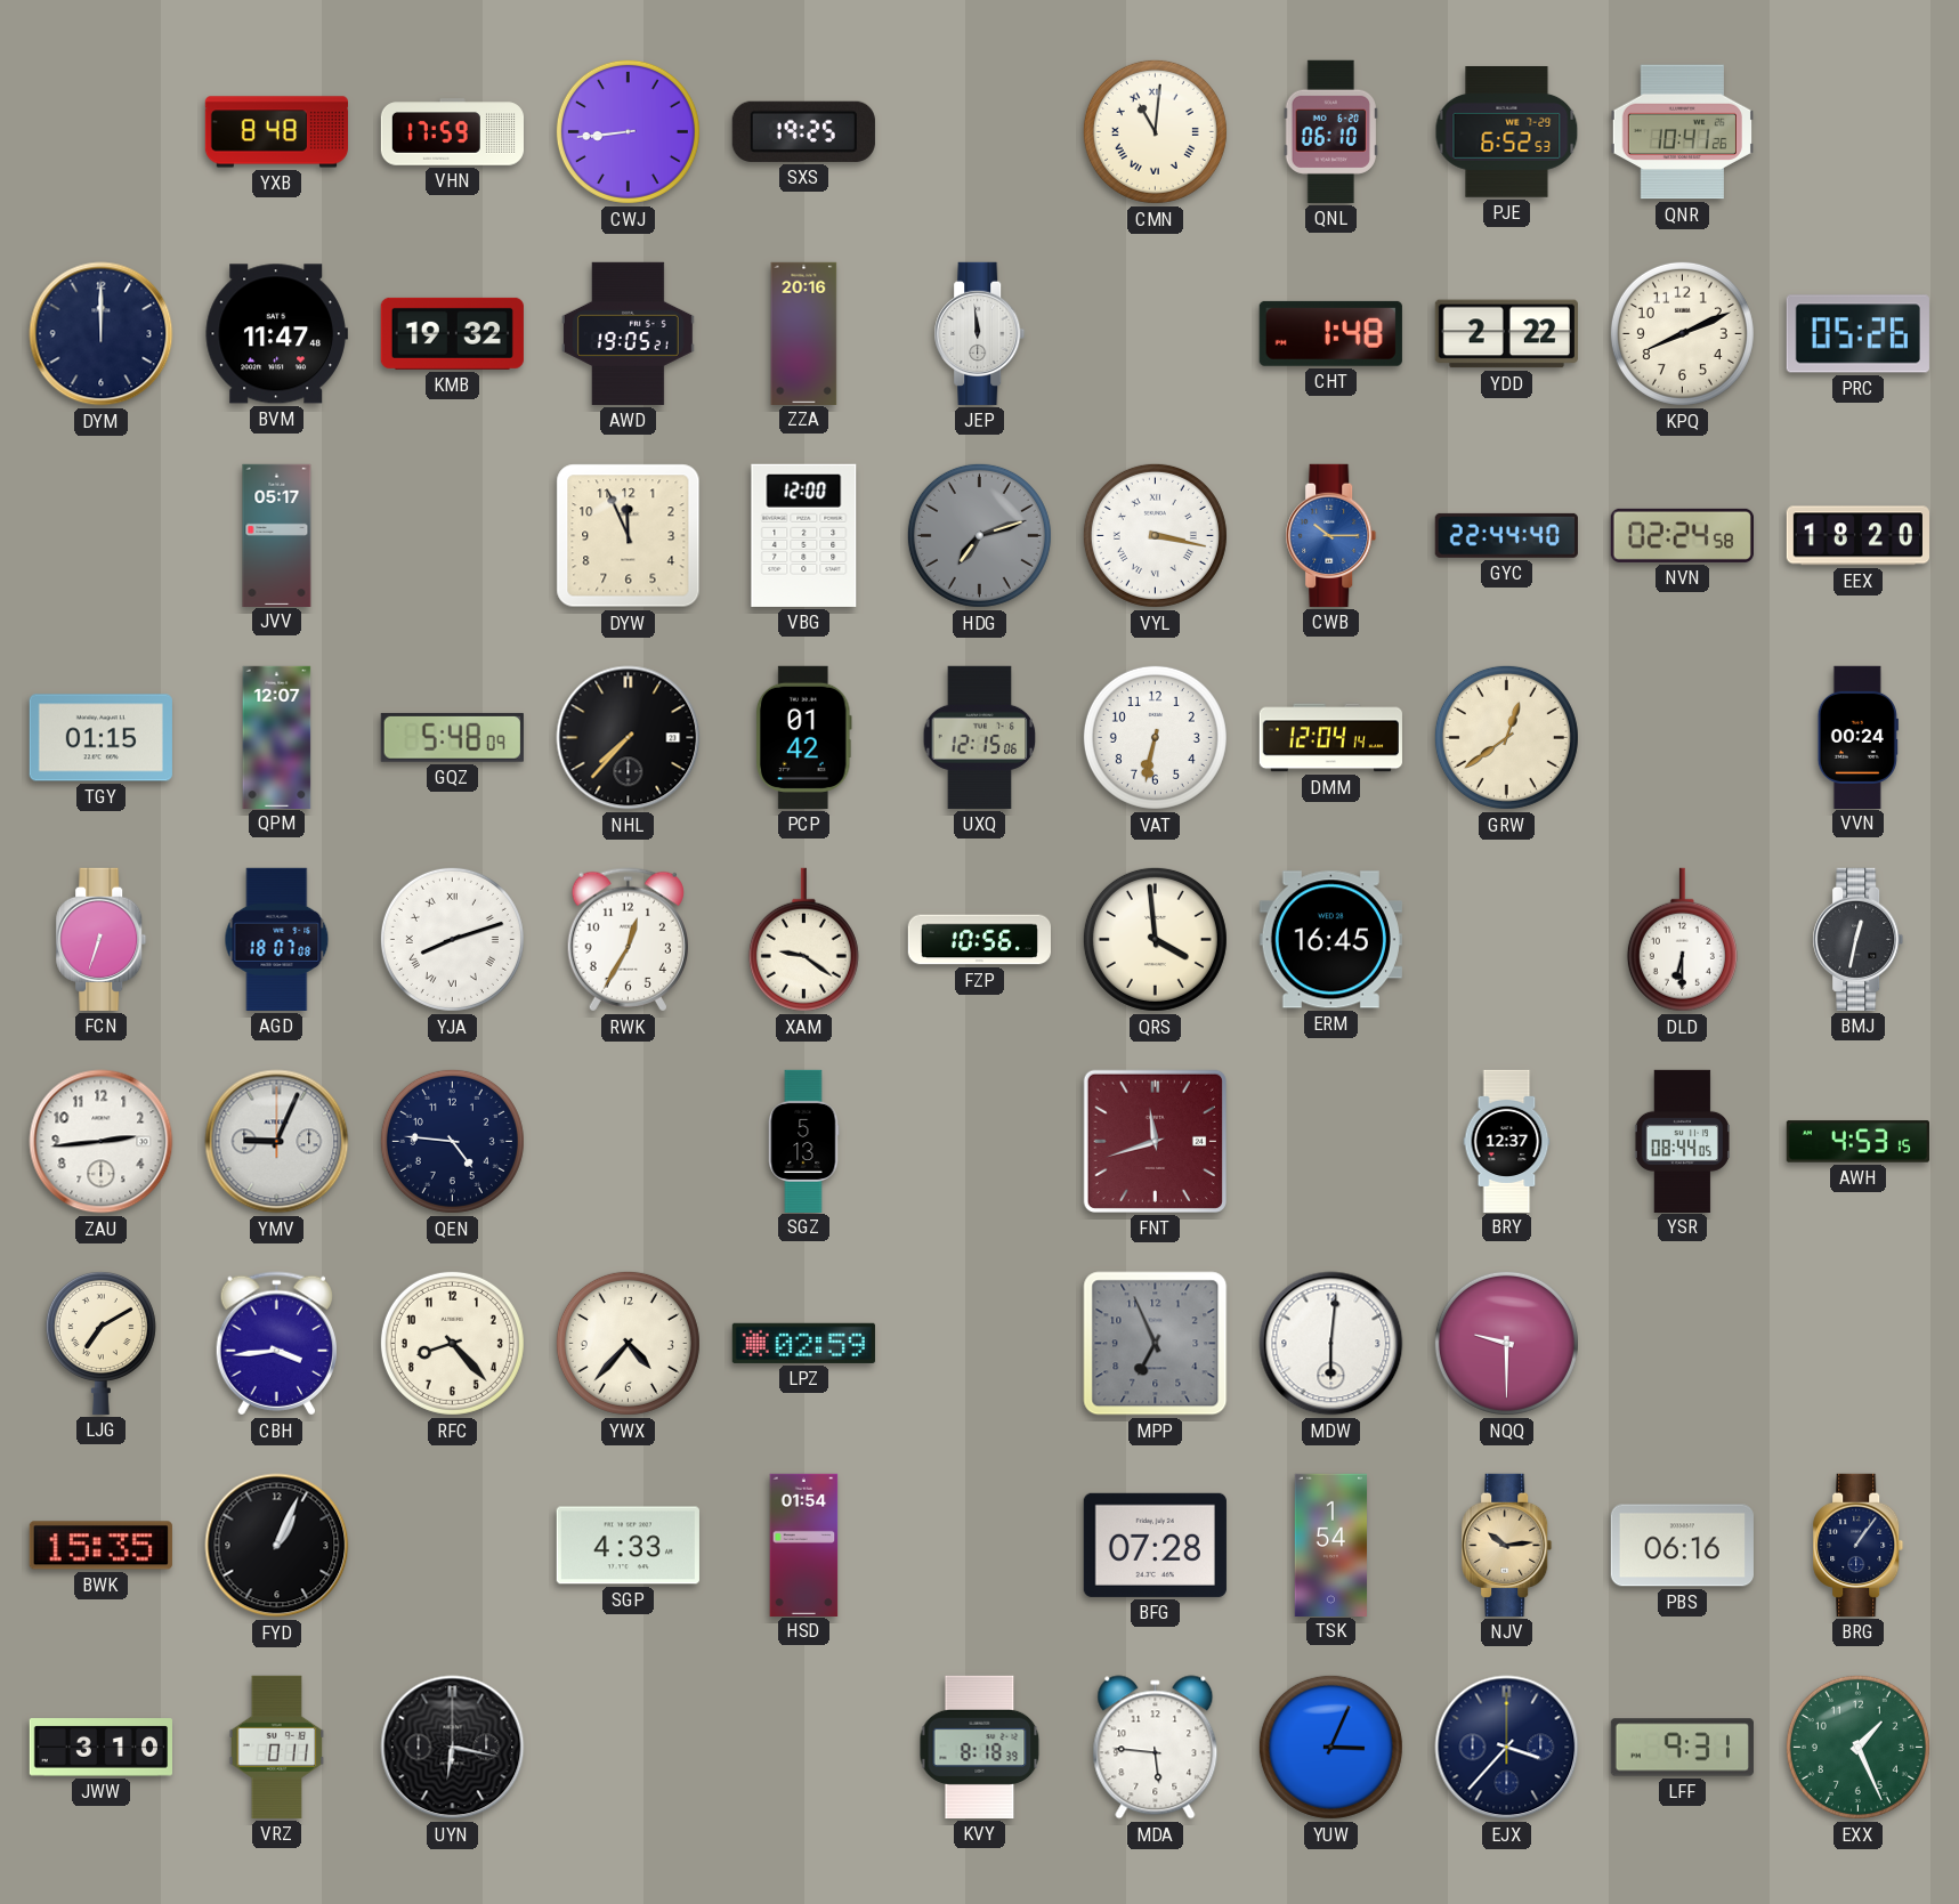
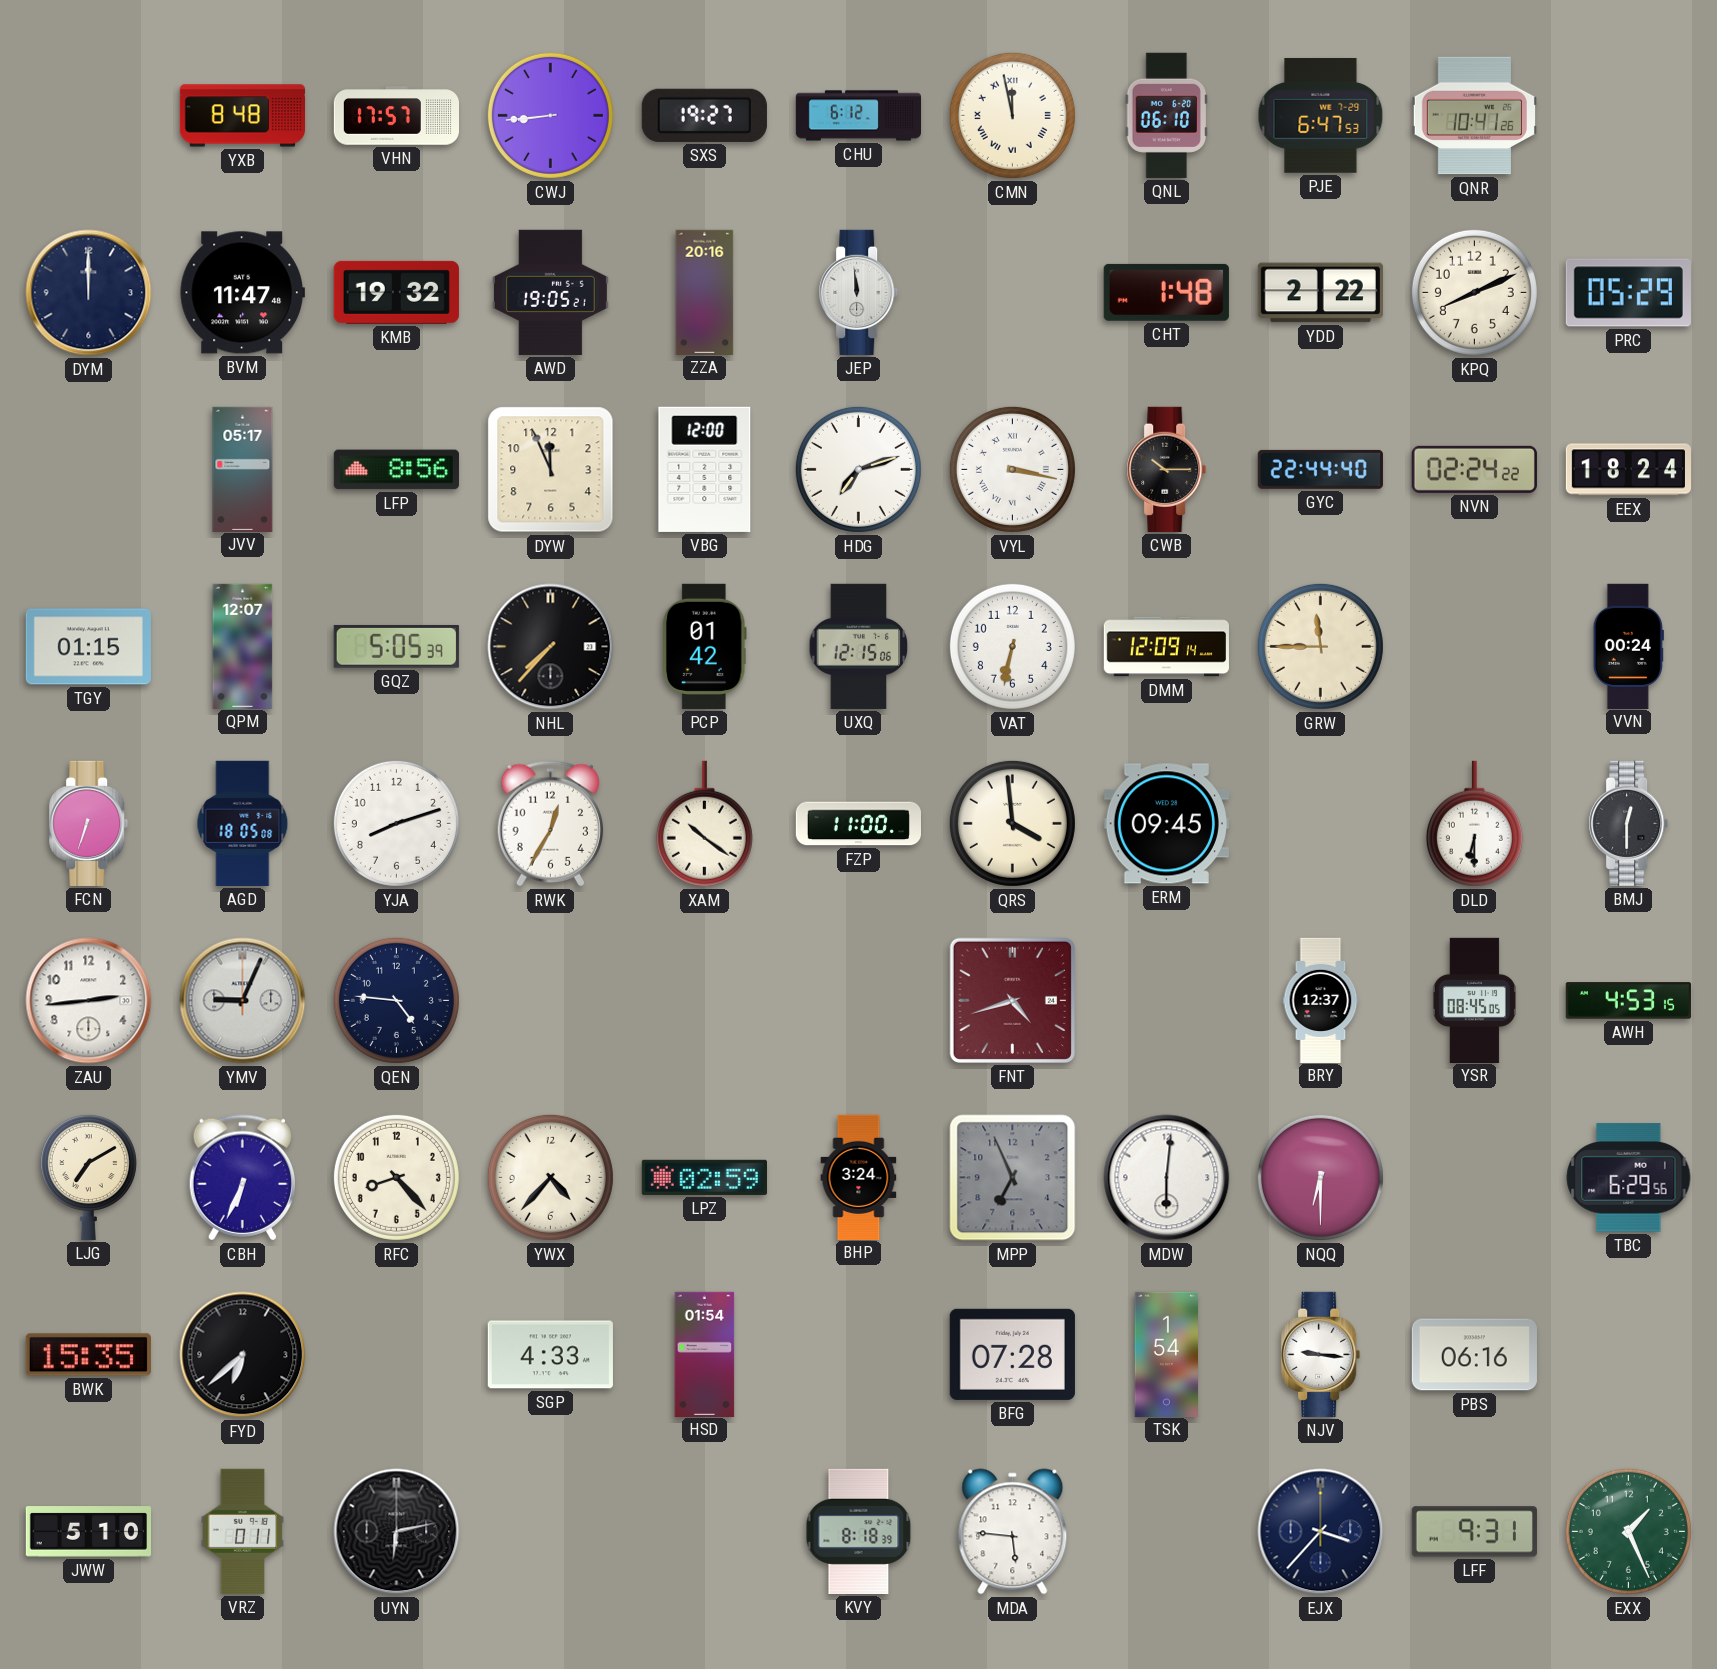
VHN: 17:59 -> 17:57 (396, 116)
SXS: 19:25 -> 19:27 (704, 115)
CHU: none -> 6:12 (859, 116)
CMN: 11:01 -> 11:58 (1012, 115)
PJE: 6:52 -> 6:47 (1321, 116)
PRC: 05:26 -> 05:29 (1628, 293)
LFP: none -> 8:56 (396, 470)
HDG dial: grey -> white (858, 469)
CWB dial: blue -> black (1167, 469)
NVN: 02:24:58 -> 02:24:22 (1474, 469)
EEX: 18:20 -> 18:24 (1628, 470)
GQZ: 5:48 -> 5:05 (396, 646)
DMM: 12:04 -> 12:09 (1166, 647)
GRW: 12:39 -> 11:45 (1320, 646)
AGD: 18:07 -> 18:05 (243, 823)
YJA numerals: Roman -> Arabic (396, 823)
XAM: 9:21 -> 10:21 (704, 824)
FZP: 10:56 -> 11:00 (858, 824)
ERM: 16:45 -> 09:45 (1166, 824)
BMJ: 12:32 -> 12:30 (1629, 823)
SGZ: 5:13 -> none (804, 1141)
FNT: 11:42 -> 4:42 (1012, 1000)
YSR: 08:44 -> 08:45 (1474, 1000)
CBH: 3:44 -> 6:34 (242, 1178)
BHP: none -> 3:24 (859, 1177)
NQQ: 9:30 -> 6:30 (1320, 1177)
TBC: none -> 6:29 (1629, 1178)
FYD: 1:04 -> 6:38 (243, 1355)
NJV: 10:14 -> 9:16 (1321, 1354)
NJV dial: champagne -> white (1321, 1354)
BRG: 1:06 -> none (1859, 1545)
JWW: 3:10 -> 5:10 (88, 1532)
UYN: 6:17 -> 6:13 (397, 1532)
YUW: 3:04 -> none (1330, 1747)
